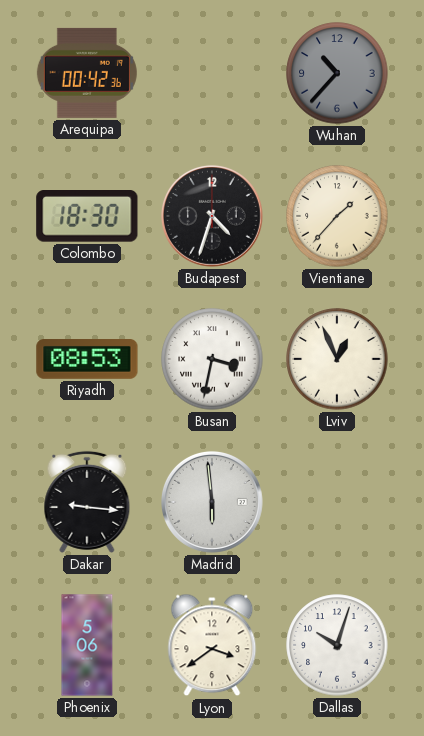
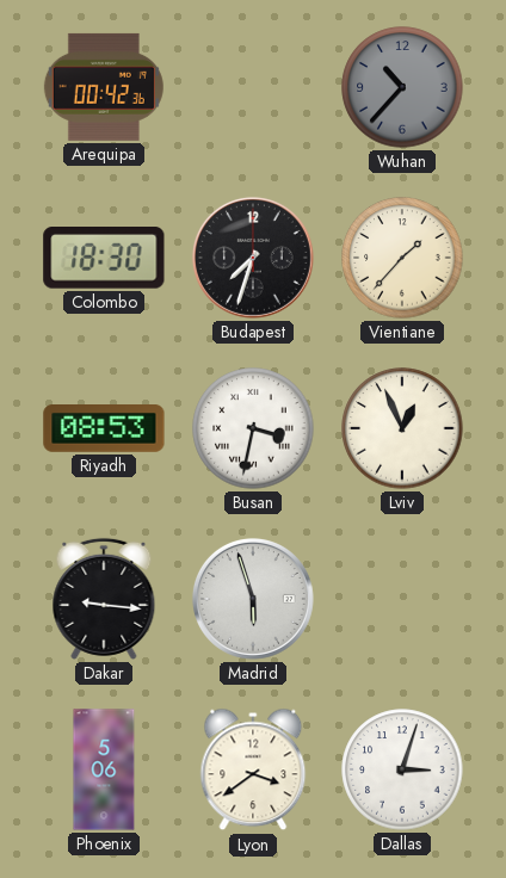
Budapest: 4:33 -> 7:33 (253, 258)
Madrid: 5:59 -> 5:57 (253, 599)
Dallas: 10:03 -> 3:03 (402, 769)
